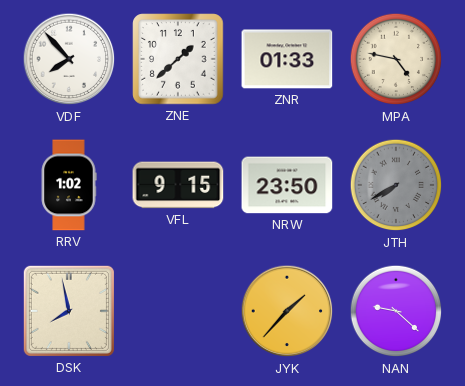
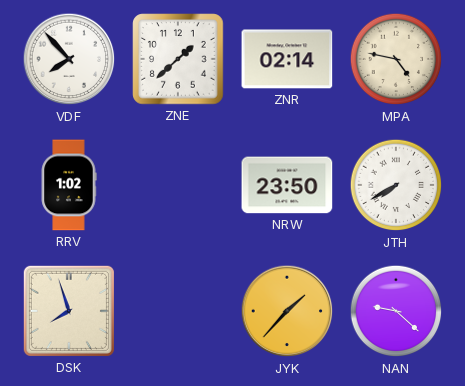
ZNR: 01:33 -> 02:14 (287, 59)
VFL: 9:15 -> none (178, 185)
JTH dial: grey -> white (396, 185)
DSK: 7:58 -> 7:57 (69, 311)
